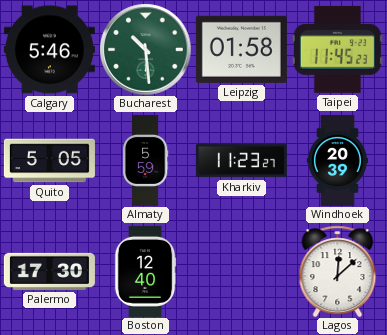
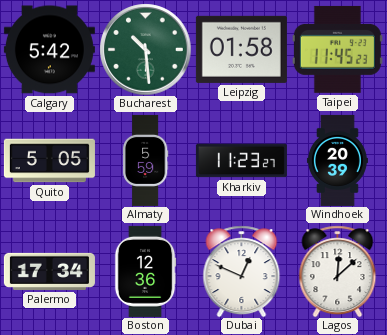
Calgary: 5:46 -> 5:42 (49, 50)
Palermo: 17:30 -> 17:34 (49, 271)
Boston: 12:40 -> 12:36 (145, 271)
Dubai: none -> 12:49 (242, 271)
